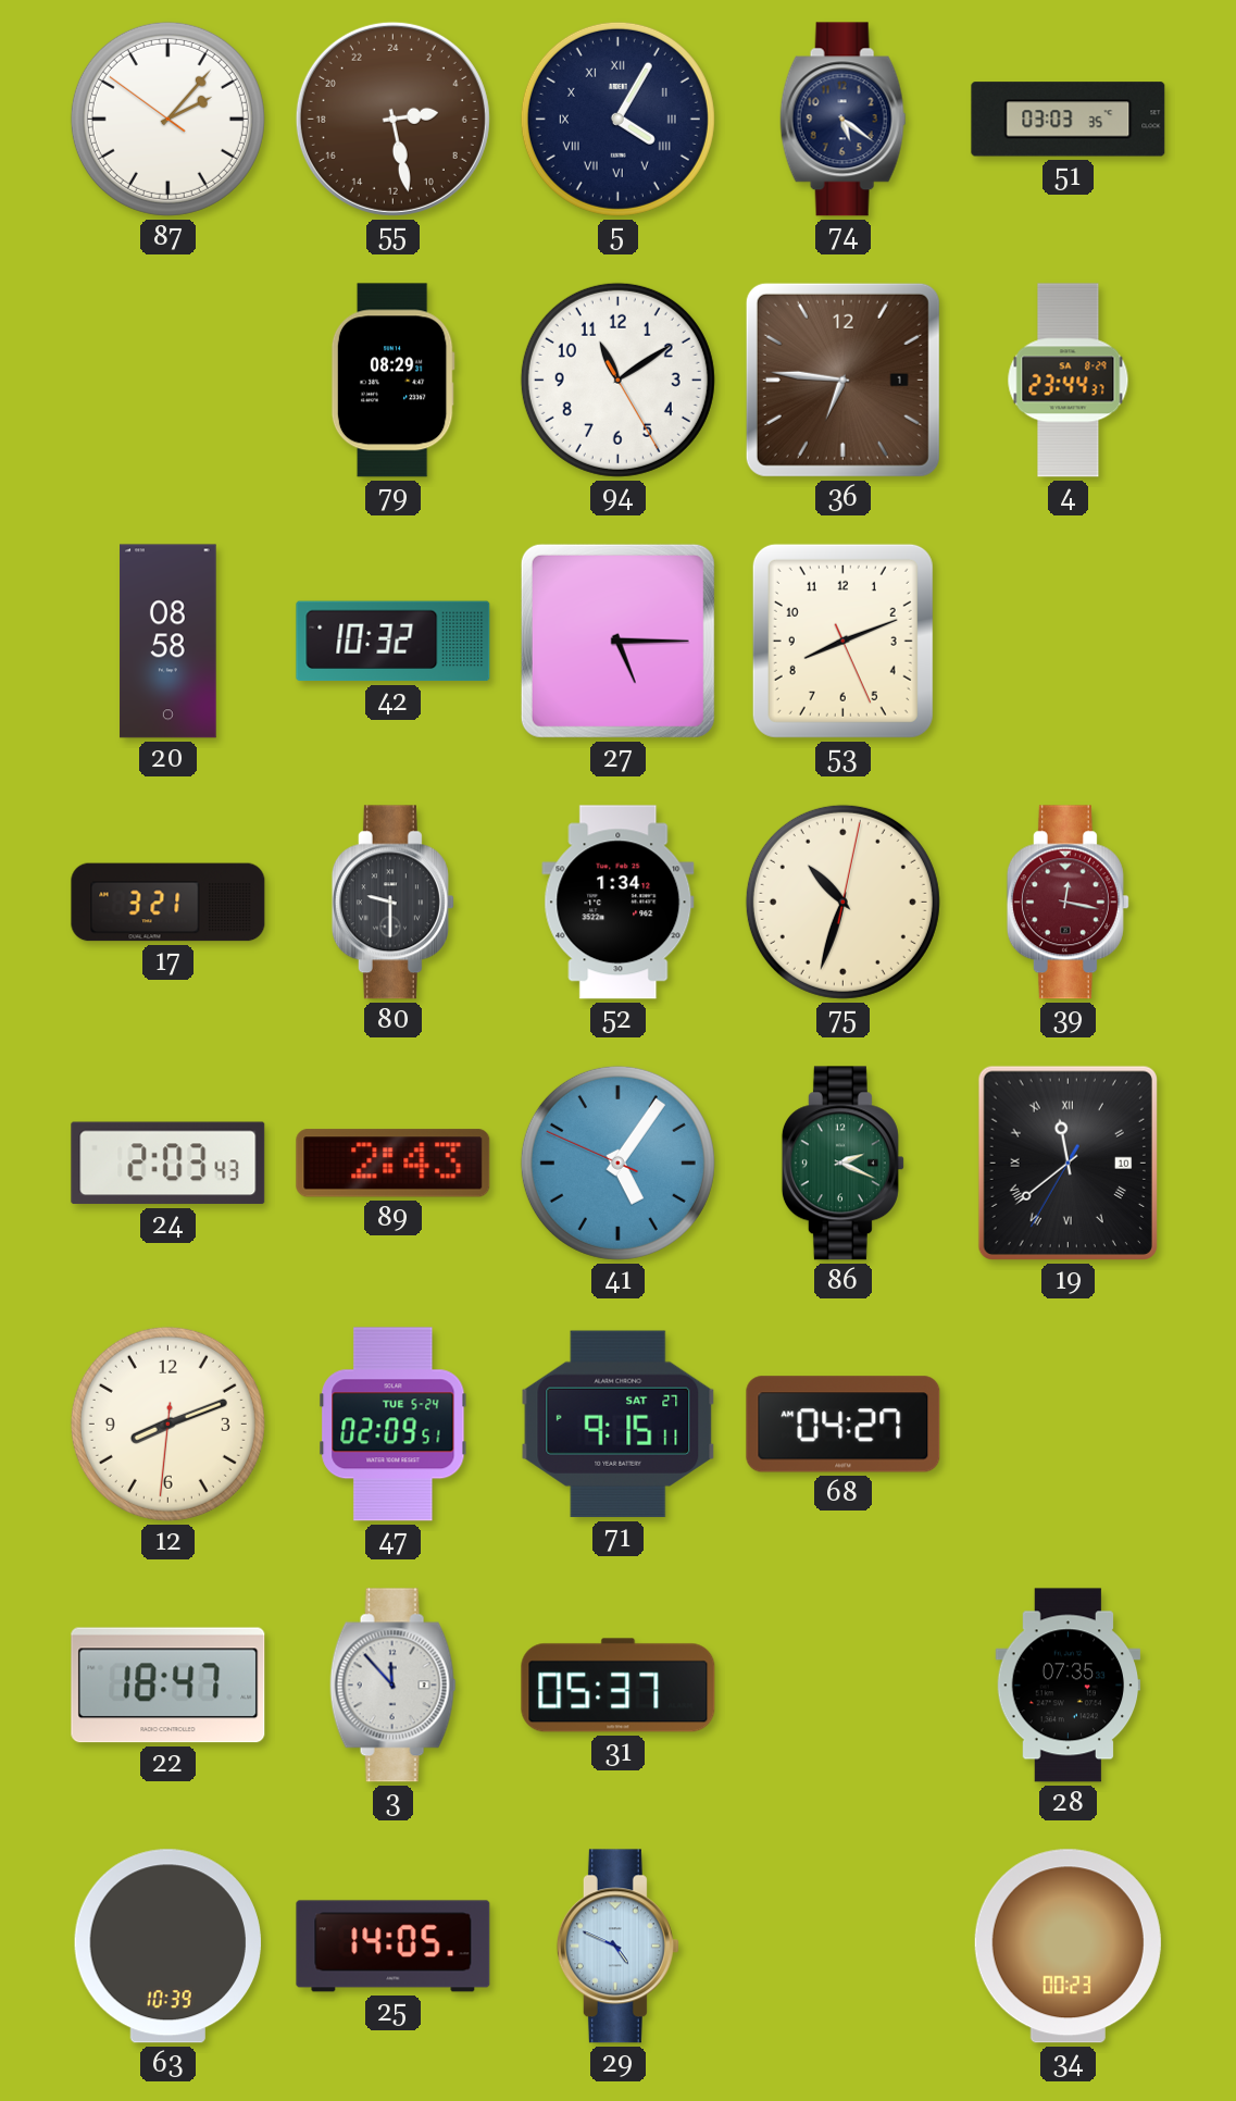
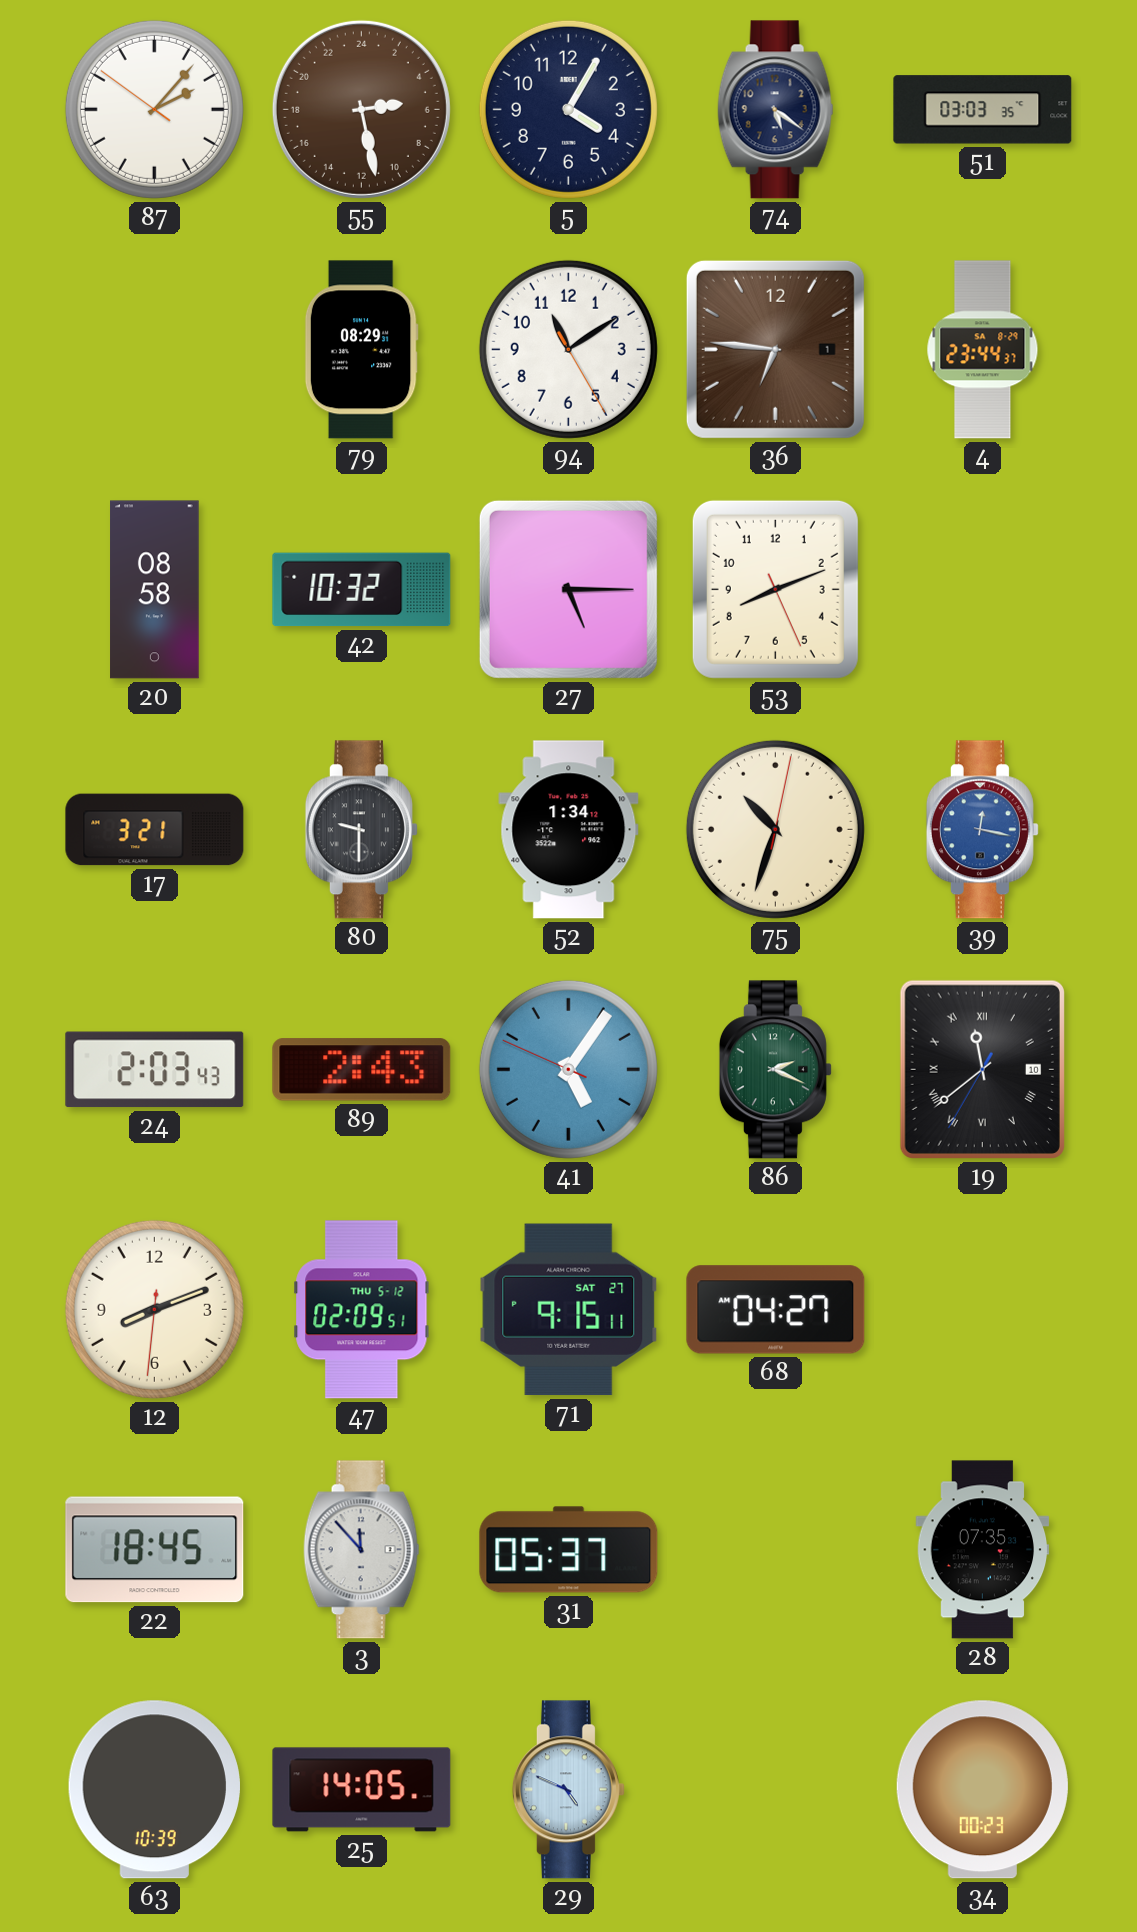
5 numerals: Roman -> Arabic (568, 109)
39 dial: burgundy -> blue (982, 830)
47 date: TUE 5-24 -> THU 5-12 (362, 1310)
22: 18:47 -> 18:45 (155, 1550)
